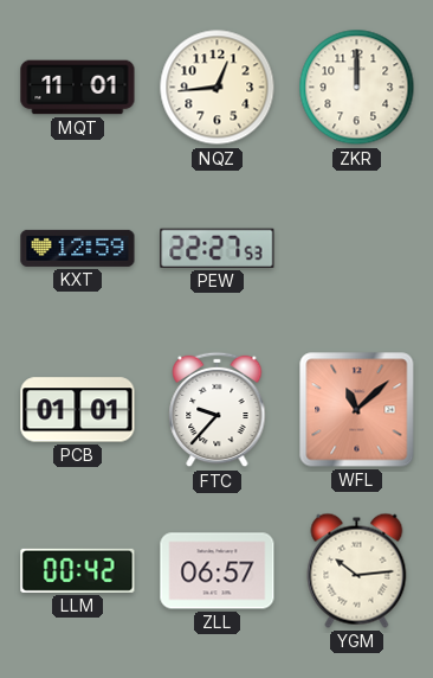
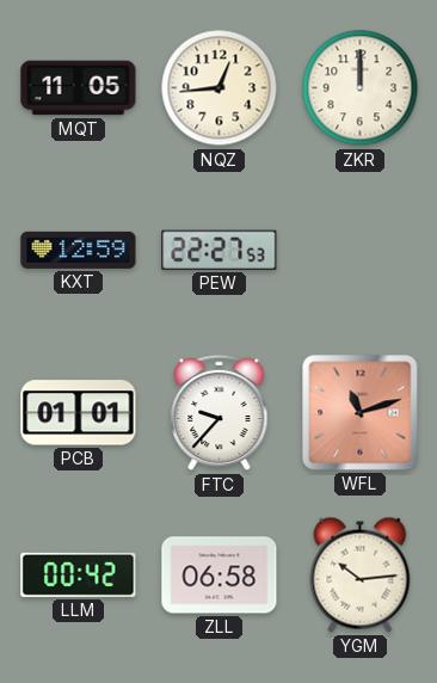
MQT: 11:01 -> 11:05 (79, 88)
WFL: 11:08 -> 11:12 (361, 413)
ZLL: 06:57 -> 06:58 (220, 576)
